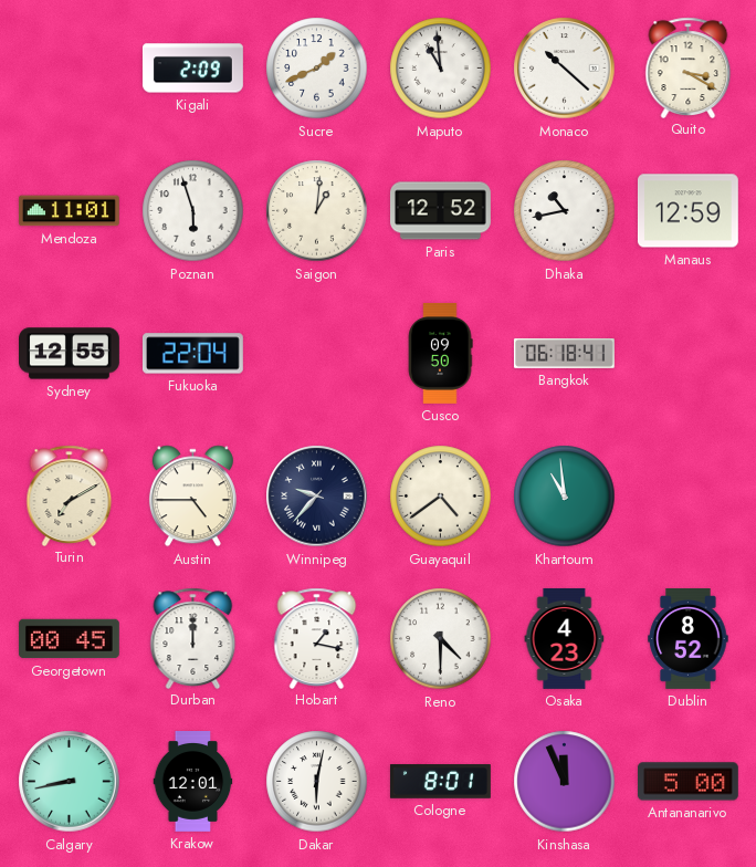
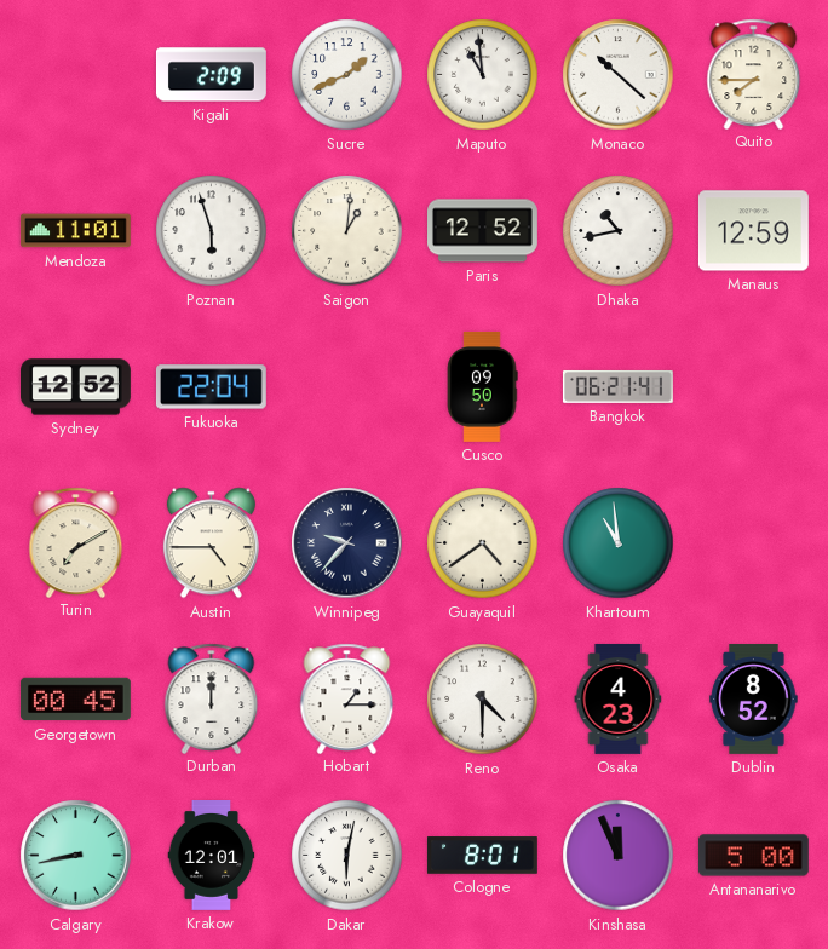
Quito: 3:20 -> 7:45 (754, 74)
Sydney: 12:55 -> 12:52 (76, 387)
Bangkok: 06:18 -> 06:21 (617, 386)
Hobart: 1:17 -> 1:15 (347, 698)
